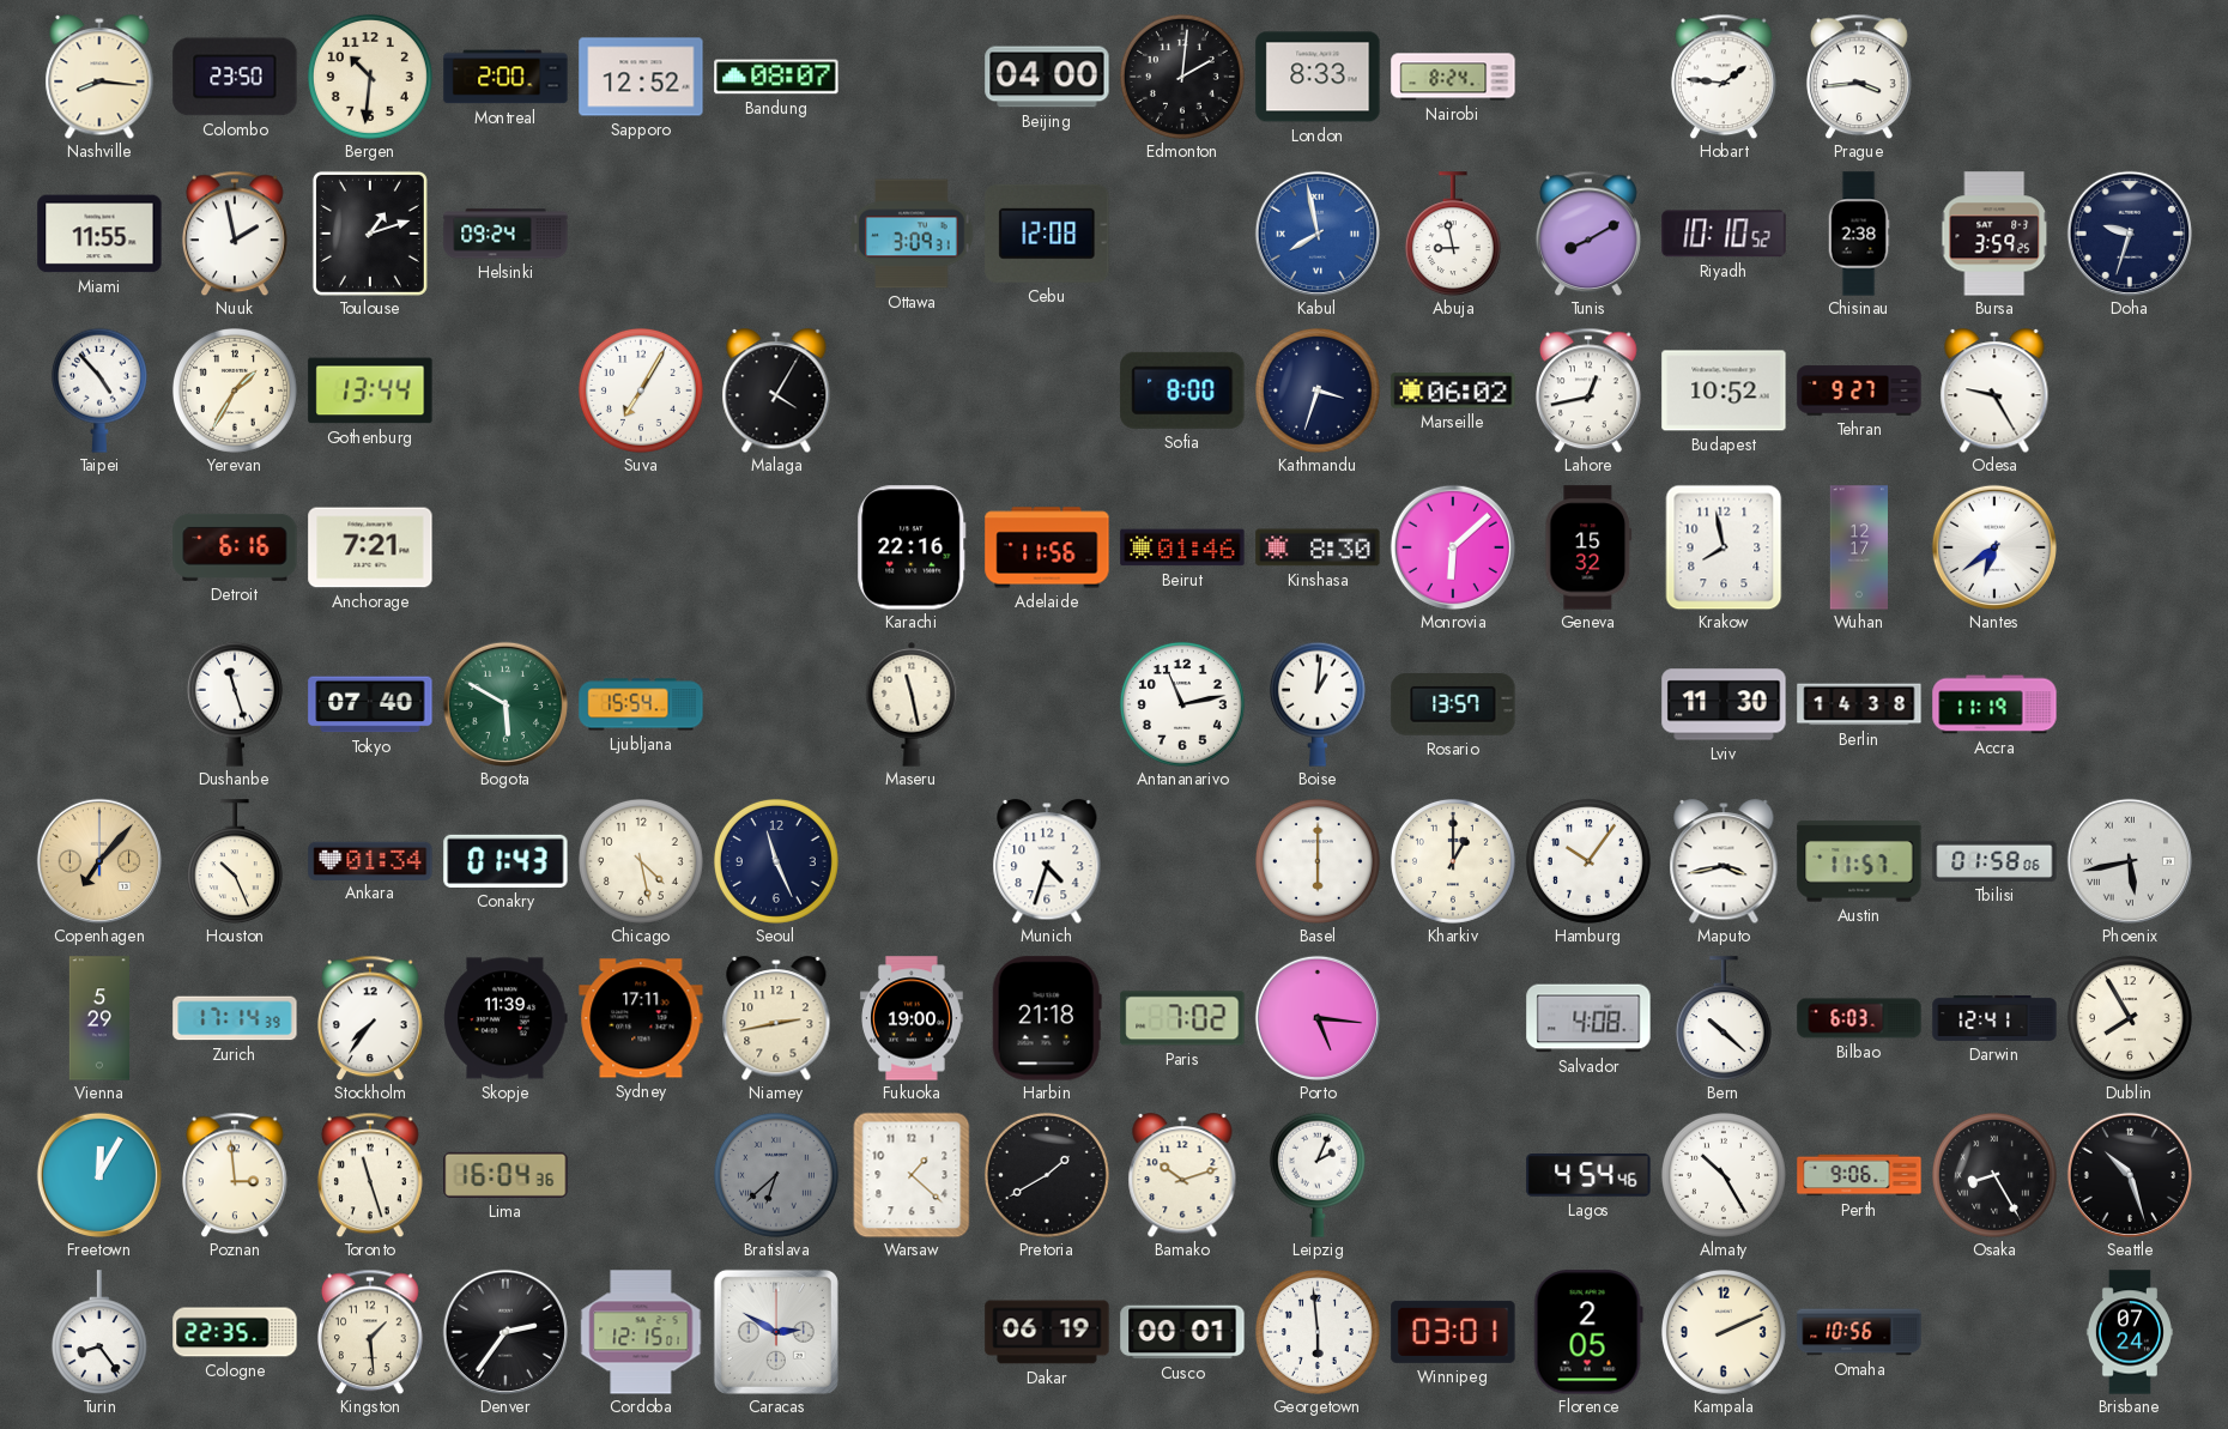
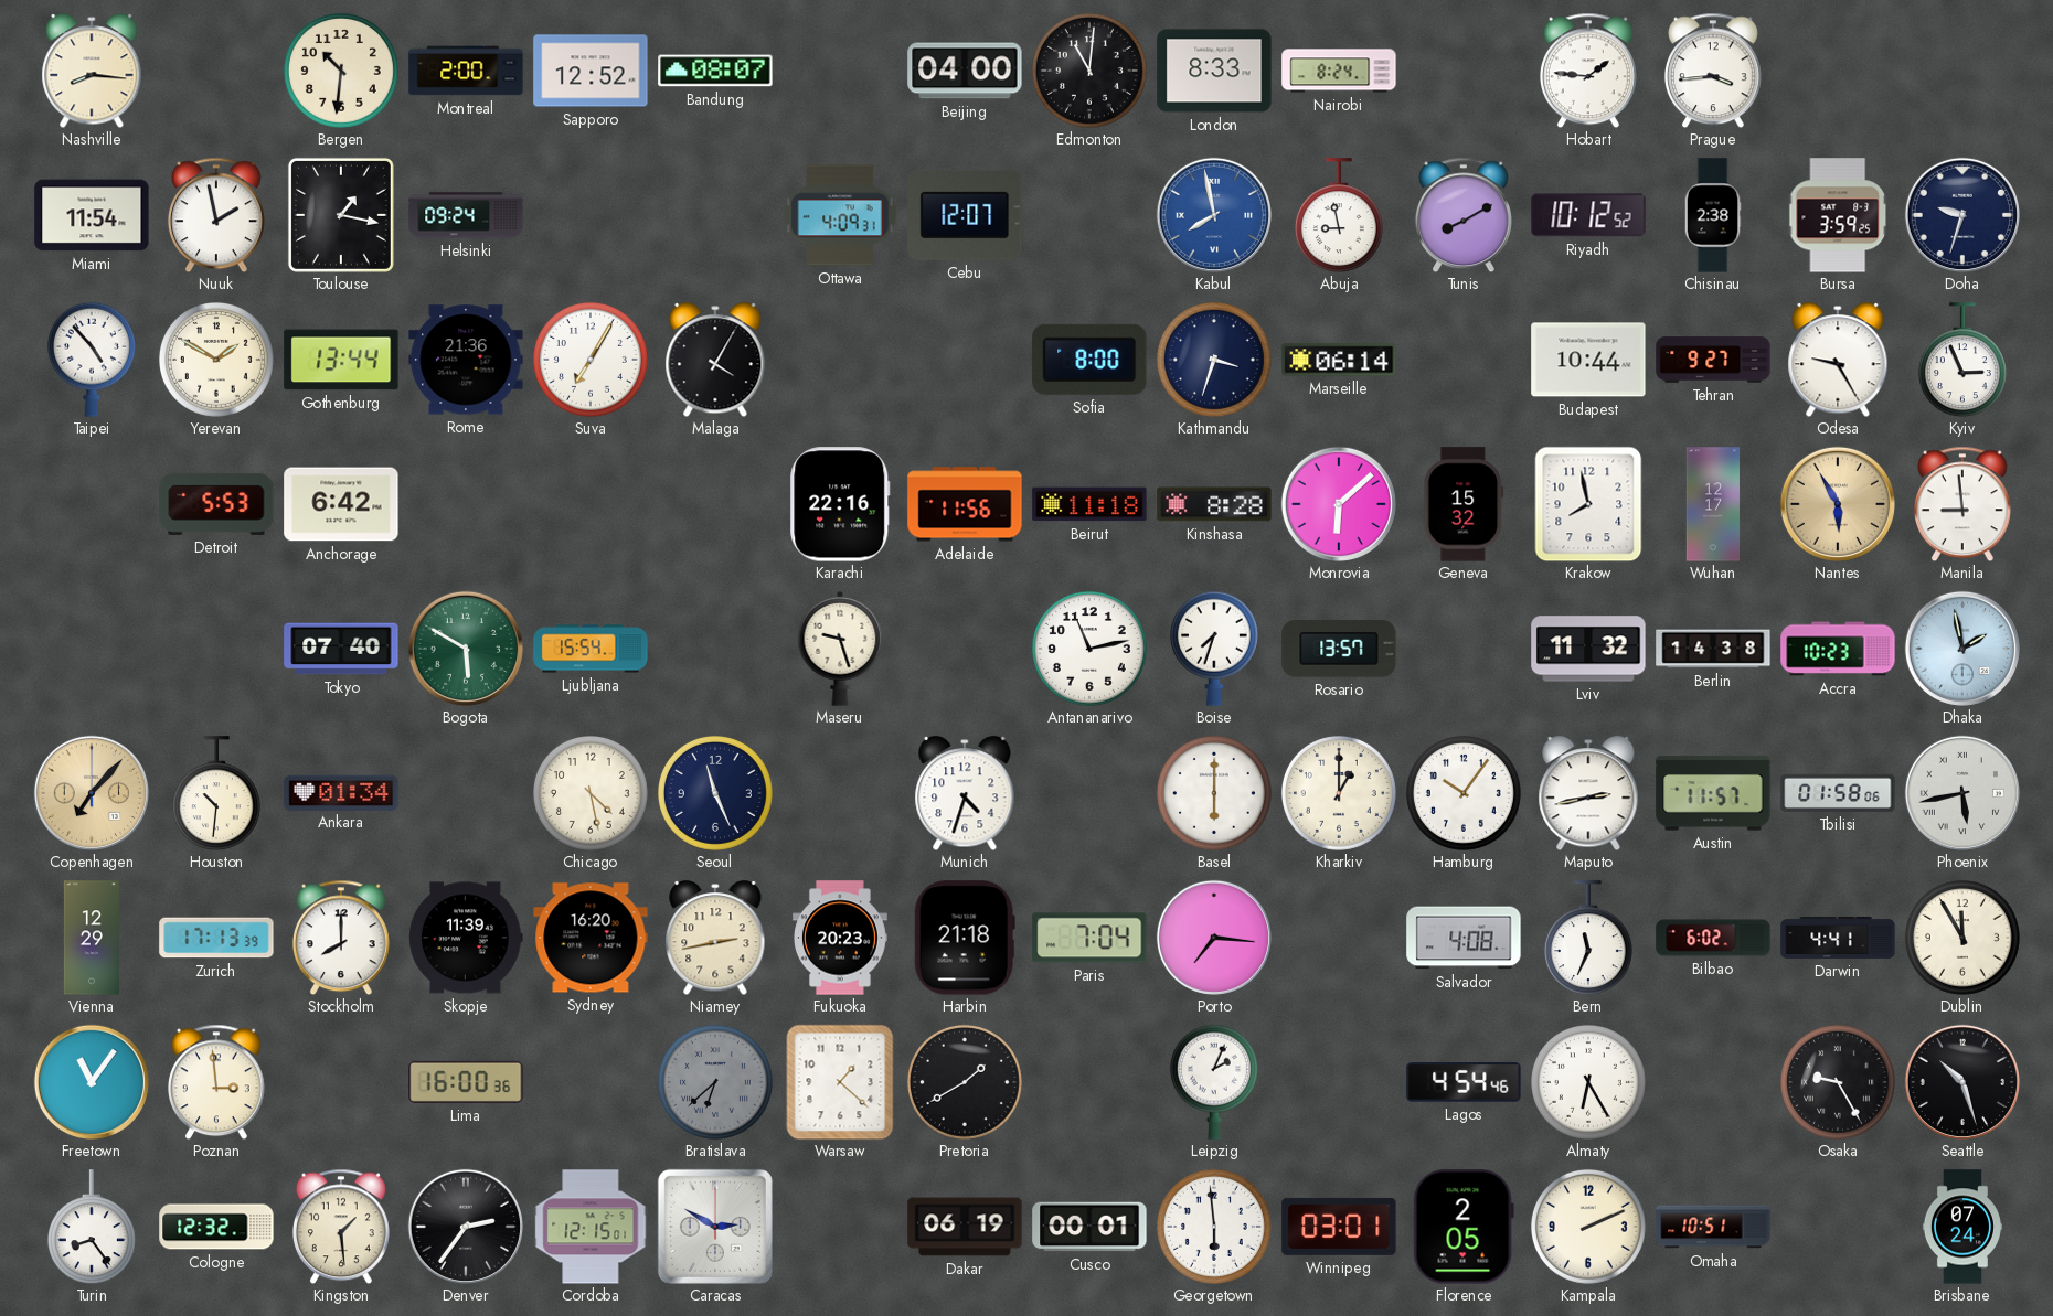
Colombo: 23:50 -> none (235, 77)
Edmonton: 2:01 -> 11:01 (1089, 71)
Miami: 11:55 -> 11:54 (92, 215)
Toulouse: 1:12 -> 1:17 (341, 215)
Ottawa: 3:09 -> 4:09 (840, 215)
Cebu: 12:08 -> 12:07 (965, 215)
Riyadh: 10:10 -> 10:12 (1588, 215)
Yerevan: 1:35 -> 1:50 (216, 360)
Rome: none -> 21:36 (466, 360)
Marseille: 06:02 -> 06:14 (1339, 360)
Lahore: 12:43 -> none (1588, 390)
Budapest: 10:52 -> 10:44 (1588, 360)
Kyiv: none -> 2:56 (1962, 360)
Detroit: 6:16 -> 5:53 (216, 504)
Anchorage: 7:21 -> 6:42 (341, 504)
Beirut: 01:46 -> 11:18 (1089, 504)
Kinshasa: 8:30 -> 8:28 (1214, 504)
Nantes: 6:39 -> 5:55 (1838, 504)
Nantes dial: white -> champagne (1838, 504)
Manila: none -> 8:59 (1962, 504)
Dushanbe: 11:27 -> none (235, 704)
Maseru: 11:28 -> 9:27 (840, 649)
Boise: 1:01 -> 7:33 (1214, 649)
Lviv: 11:30 -> 11:32 (1588, 649)
Accra: 11:19 -> 10:23 (1838, 649)
Dhaka: none -> 1:58 (1962, 649)
Houston: 10:26 -> 10:31 (216, 793)
Conakry: 01:43 -> none (505, 861)
Maputo: 3:43 -> 2:43 (1588, 793)
Vienna: 5:29 -> 12:29 (92, 938)
Zurich: 17:14 -> 17:13 (216, 938)
Stockholm: 7:36 -> 8:00 (341, 938)
Sydney: 17:11 -> 16:20 (591, 938)
Fukuoka: 19:00 -> 20:23 (841, 938)
Paris: 7:02 -> 7:04 (1089, 938)
Porto: 5:16 -> 7:16 (1214, 938)
Bern: 10:22 -> 11:34 (1588, 938)
Bilbao: 6:03 -> 6:02 (1713, 938)
Darwin: 12:41 -> 4:41 (1838, 938)
Dublin: 7:55 -> 11:55 (1962, 938)
Freetown: 12:05 -> 11:06 (92, 1082)
Toronto: 11:27 -> none (370, 1175)
Lima: 16:04 -> 16:00 (466, 1082)
Bamako: 10:12 -> none (1182, 1175)
Almaty: 10:25 -> 6:25 (1588, 1082)
Perth: 9:06 -> none (1859, 1175)
Osaka: 8:25 -> 9:25 (1838, 1082)
Cologne: 22:35 -> 12:32 (216, 1227)
Omaha: 10:56 -> 10:51 (1713, 1227)
